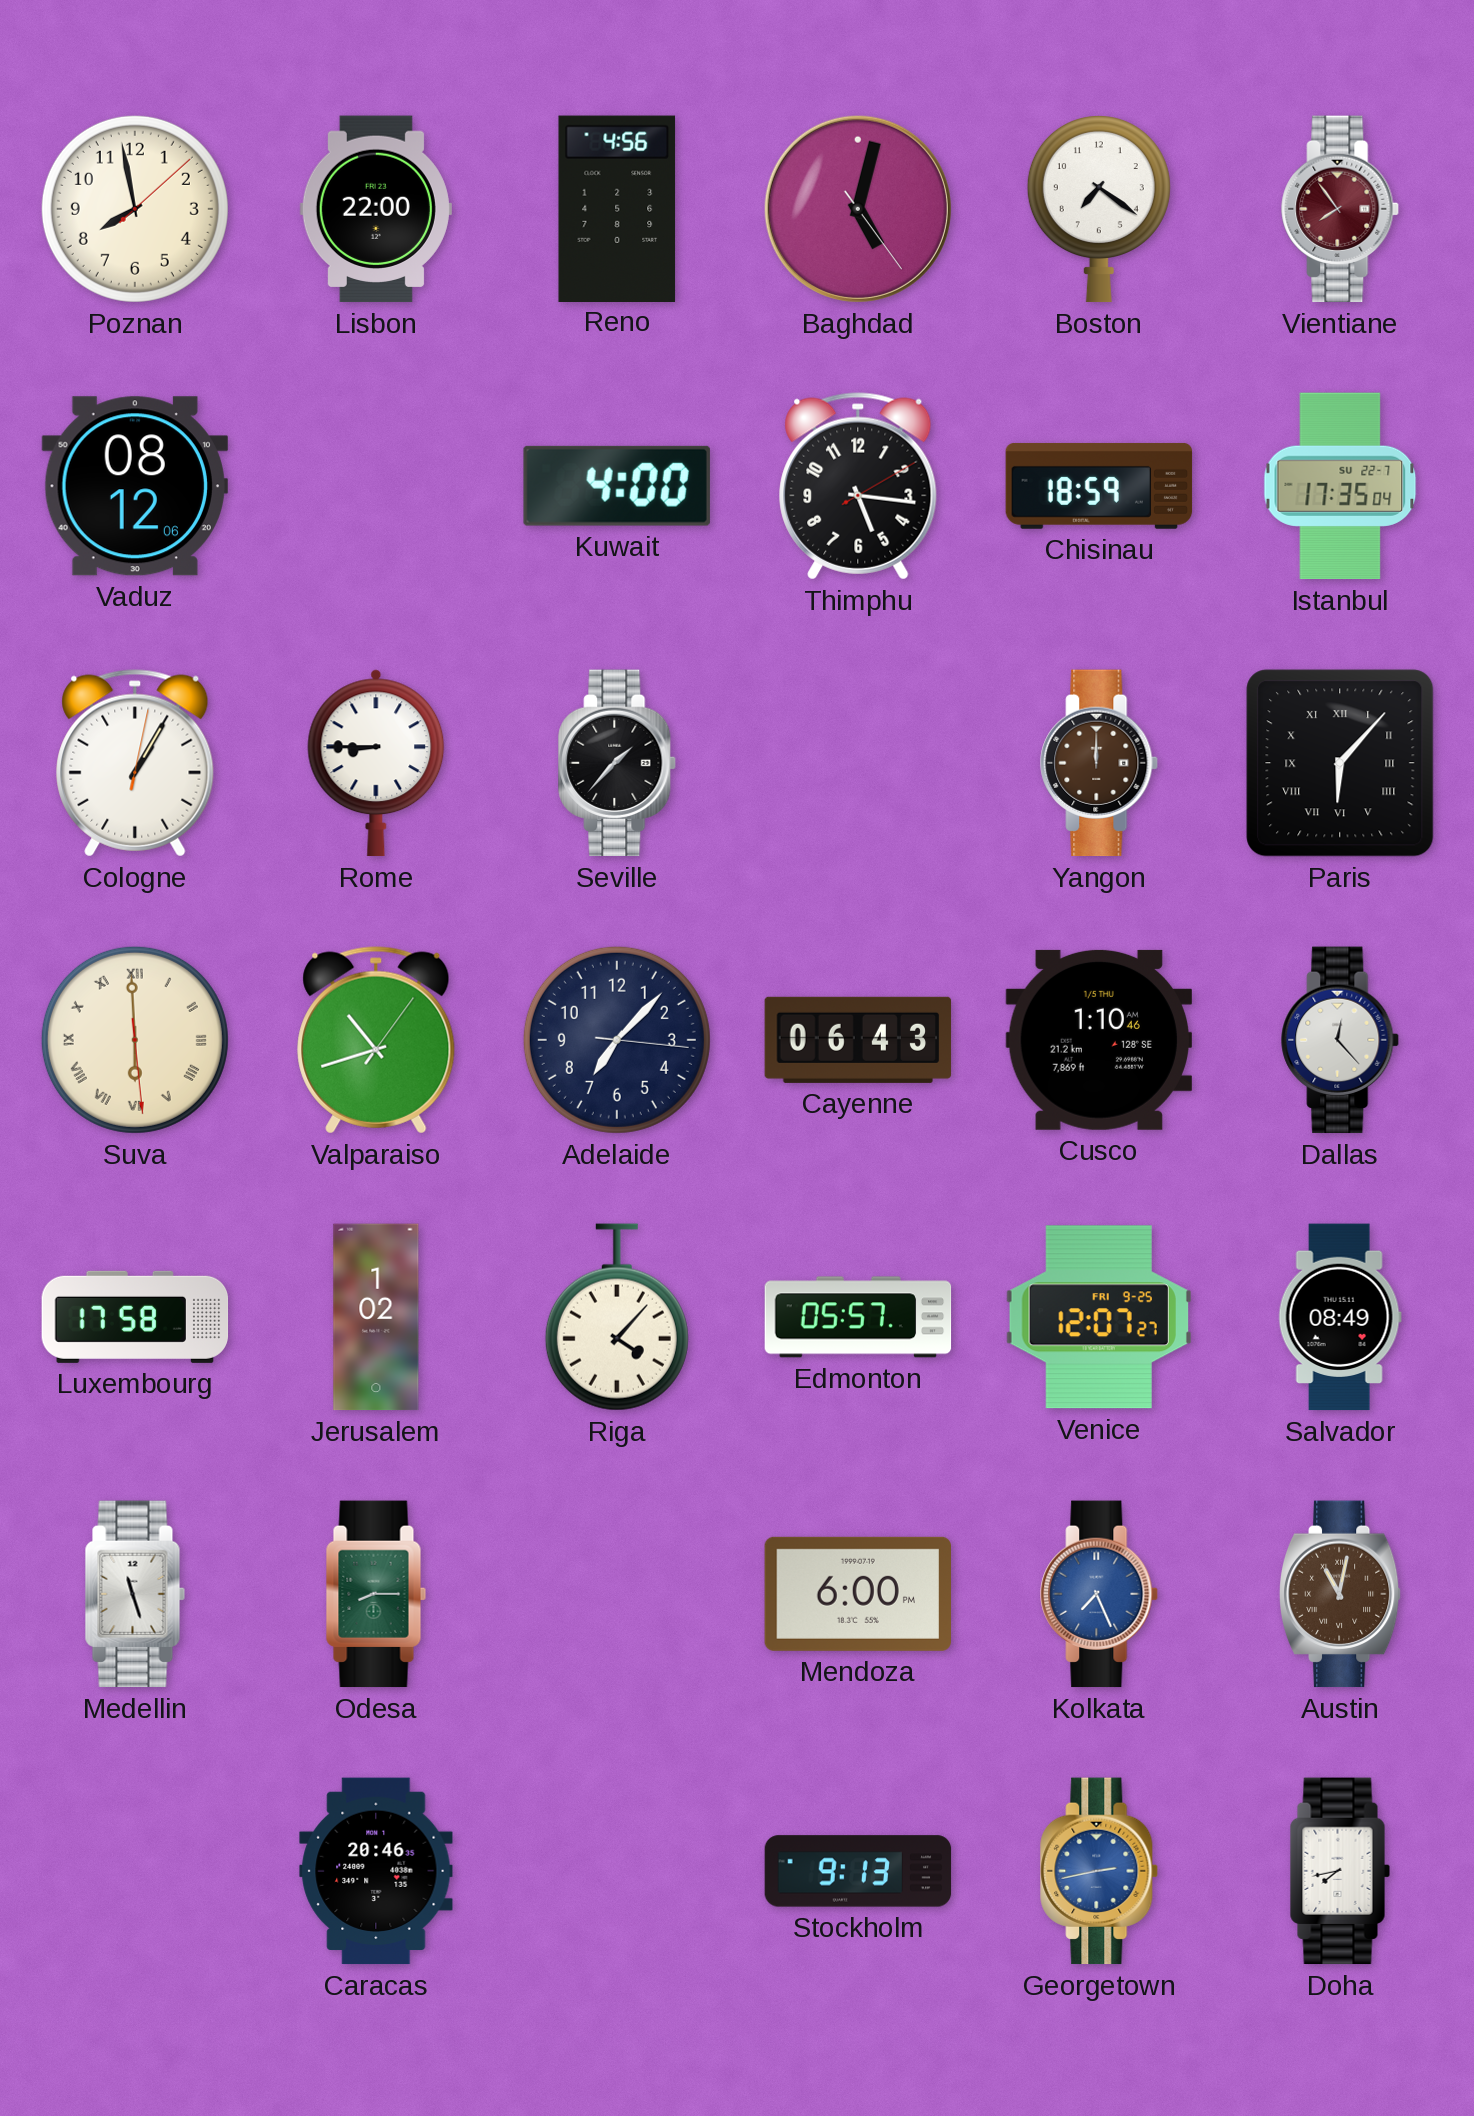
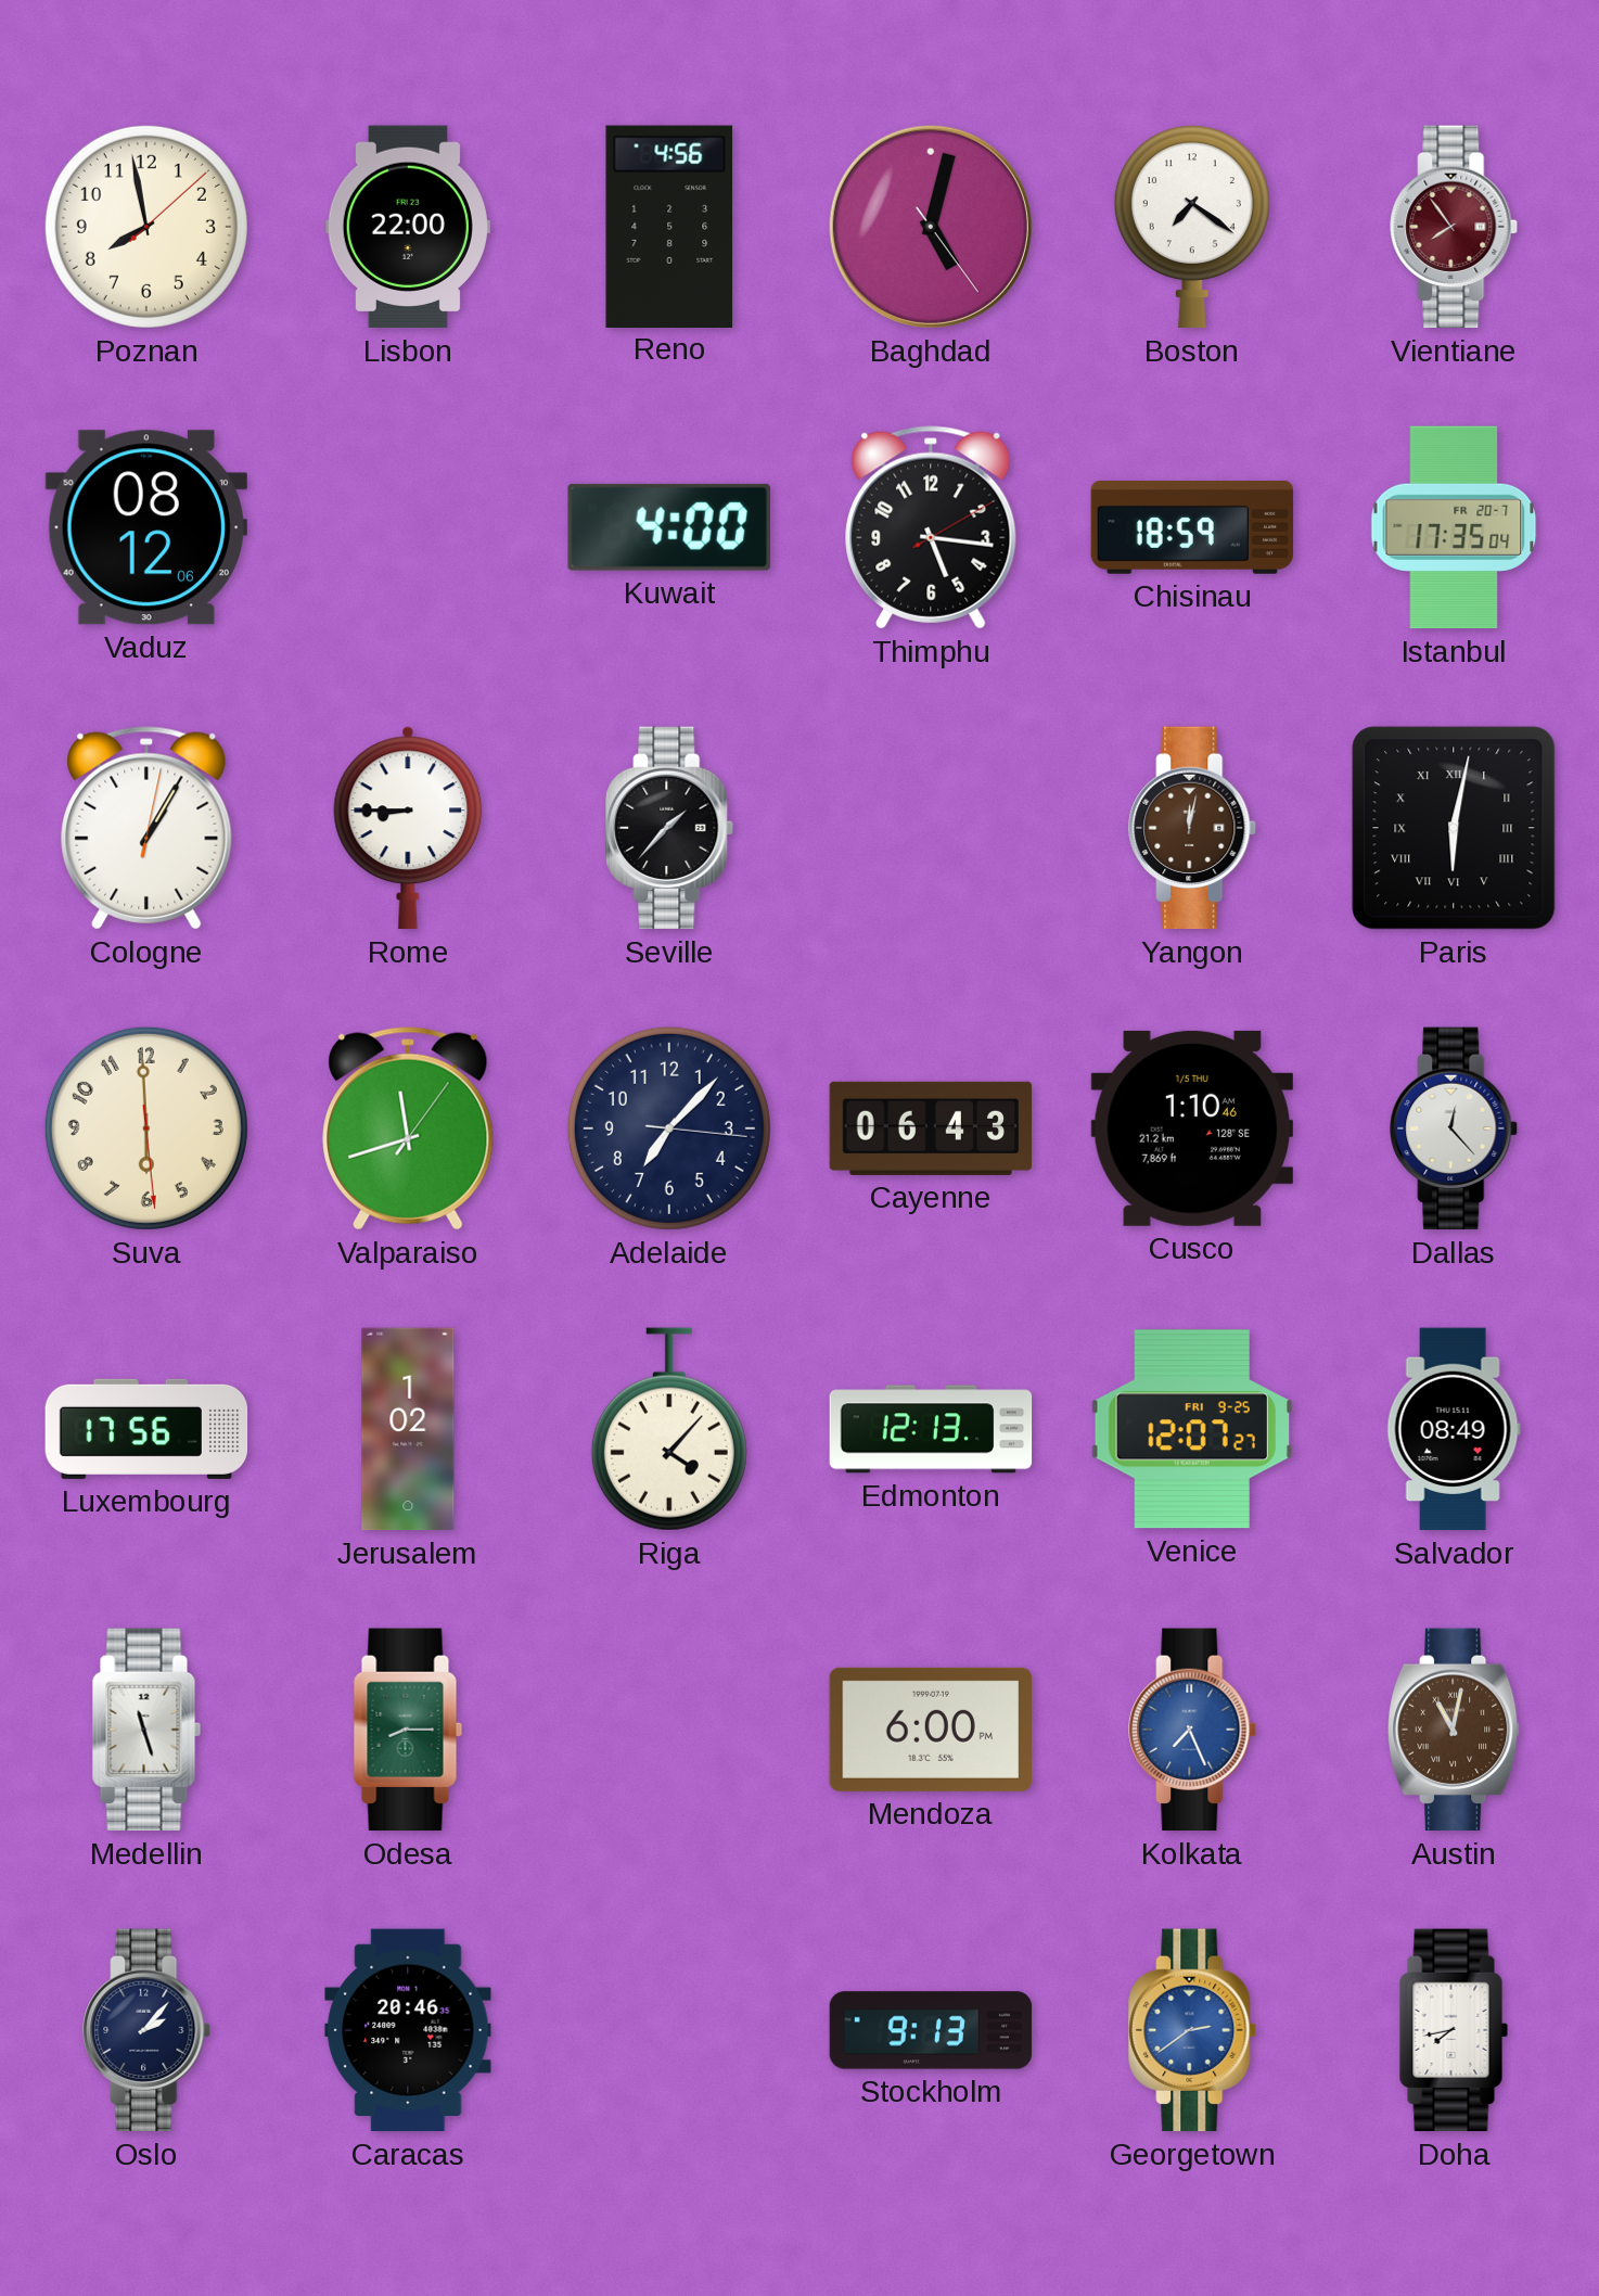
Istanbul date: SU 22-7 -> FR 20-7 (1454, 527)
Yangon: 12:00 -> 12:02 (1193, 828)
Paris: 6:07 -> 6:02 (1454, 828)
Suva numerals: Roman -> Arabic (146, 1128)
Valparaiso: 10:42 -> 11:42 (408, 1128)
Luxembourg: 17:58 -> 17:56 (146, 1429)
Edmonton: 05:57 -> 12:13 (931, 1429)
Oslo: none -> 2:07 (148, 2030)
Georgetown: 2:43 -> 2:39 (1193, 2030)
